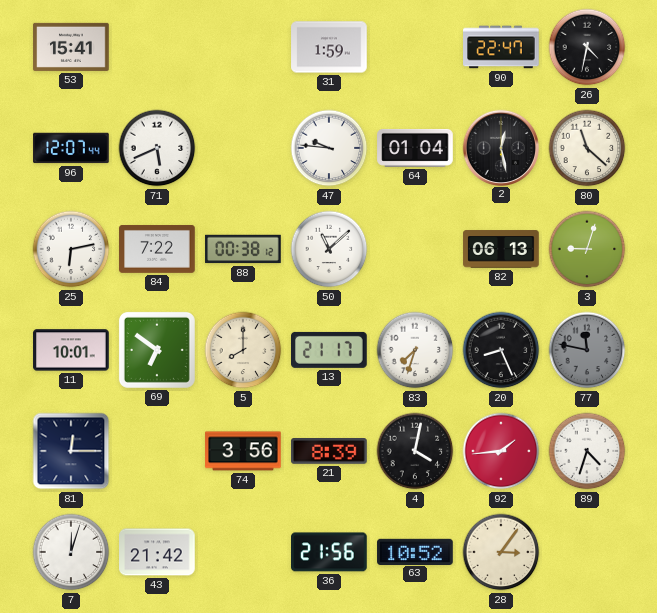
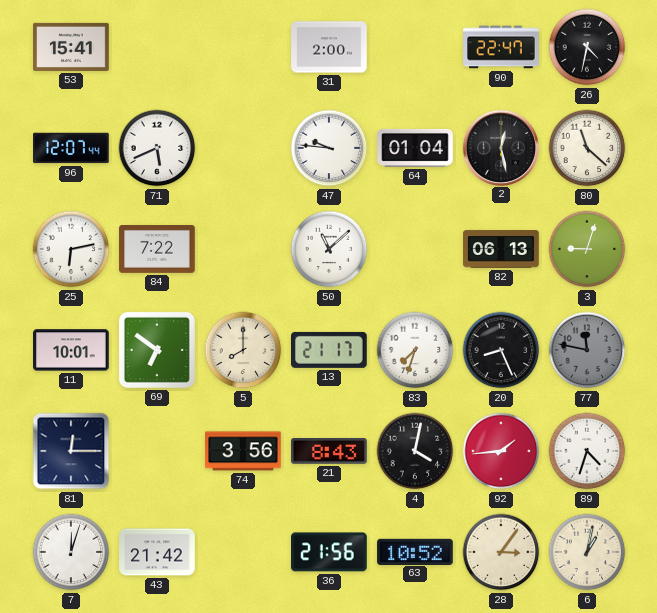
31: 1:59 -> 2:00 (329, 47)
88: 00:38 -> none (243, 249)
21: 8:39 -> 8:43 (329, 451)
6: none -> 1:02 (587, 552)
